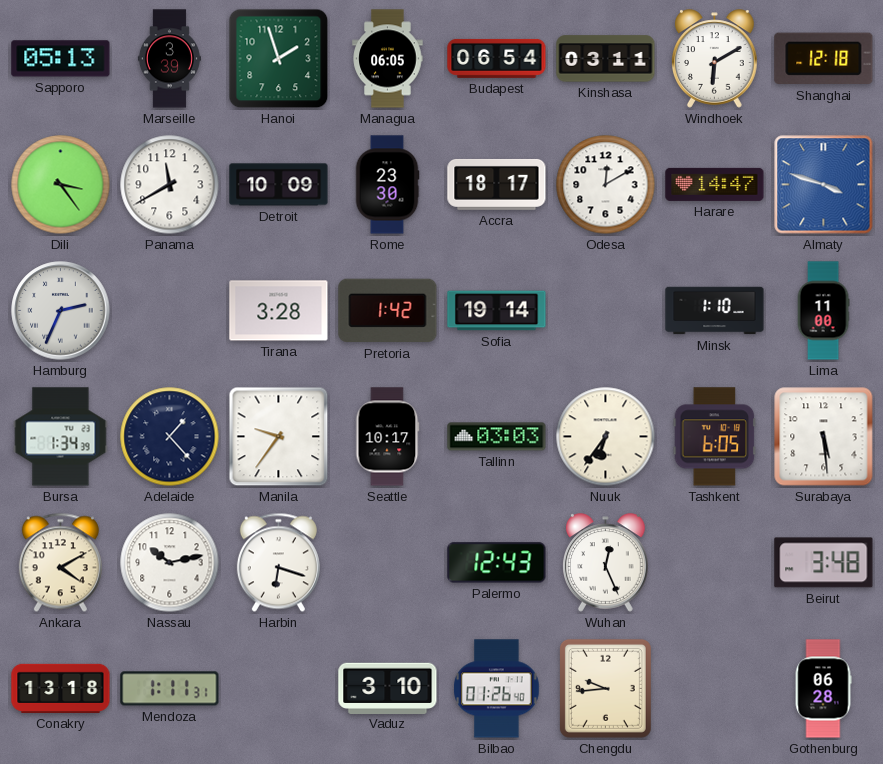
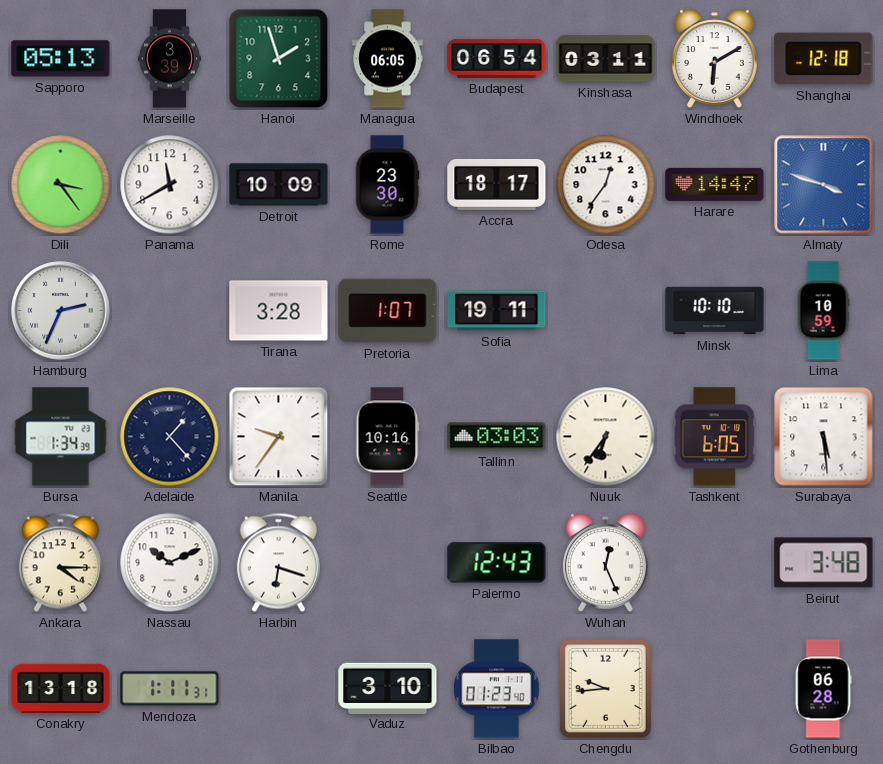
Odesa: 12:10 -> 12:36 (606, 185)
Pretoria: 1:42 -> 1:07 (388, 311)
Sofia: 19:14 -> 19:11 (497, 311)
Minsk: 1:10 -> 10:10 (715, 311)
Lima: 11:00 -> 10:59 (823, 311)
Seattle: 10:17 -> 10:16 (388, 437)
Ankara: 4:10 -> 4:15 (60, 563)
Nassau: 10:13 -> 10:11 (170, 563)
Bilbao: 01:26 -> 01:23 (497, 689)
